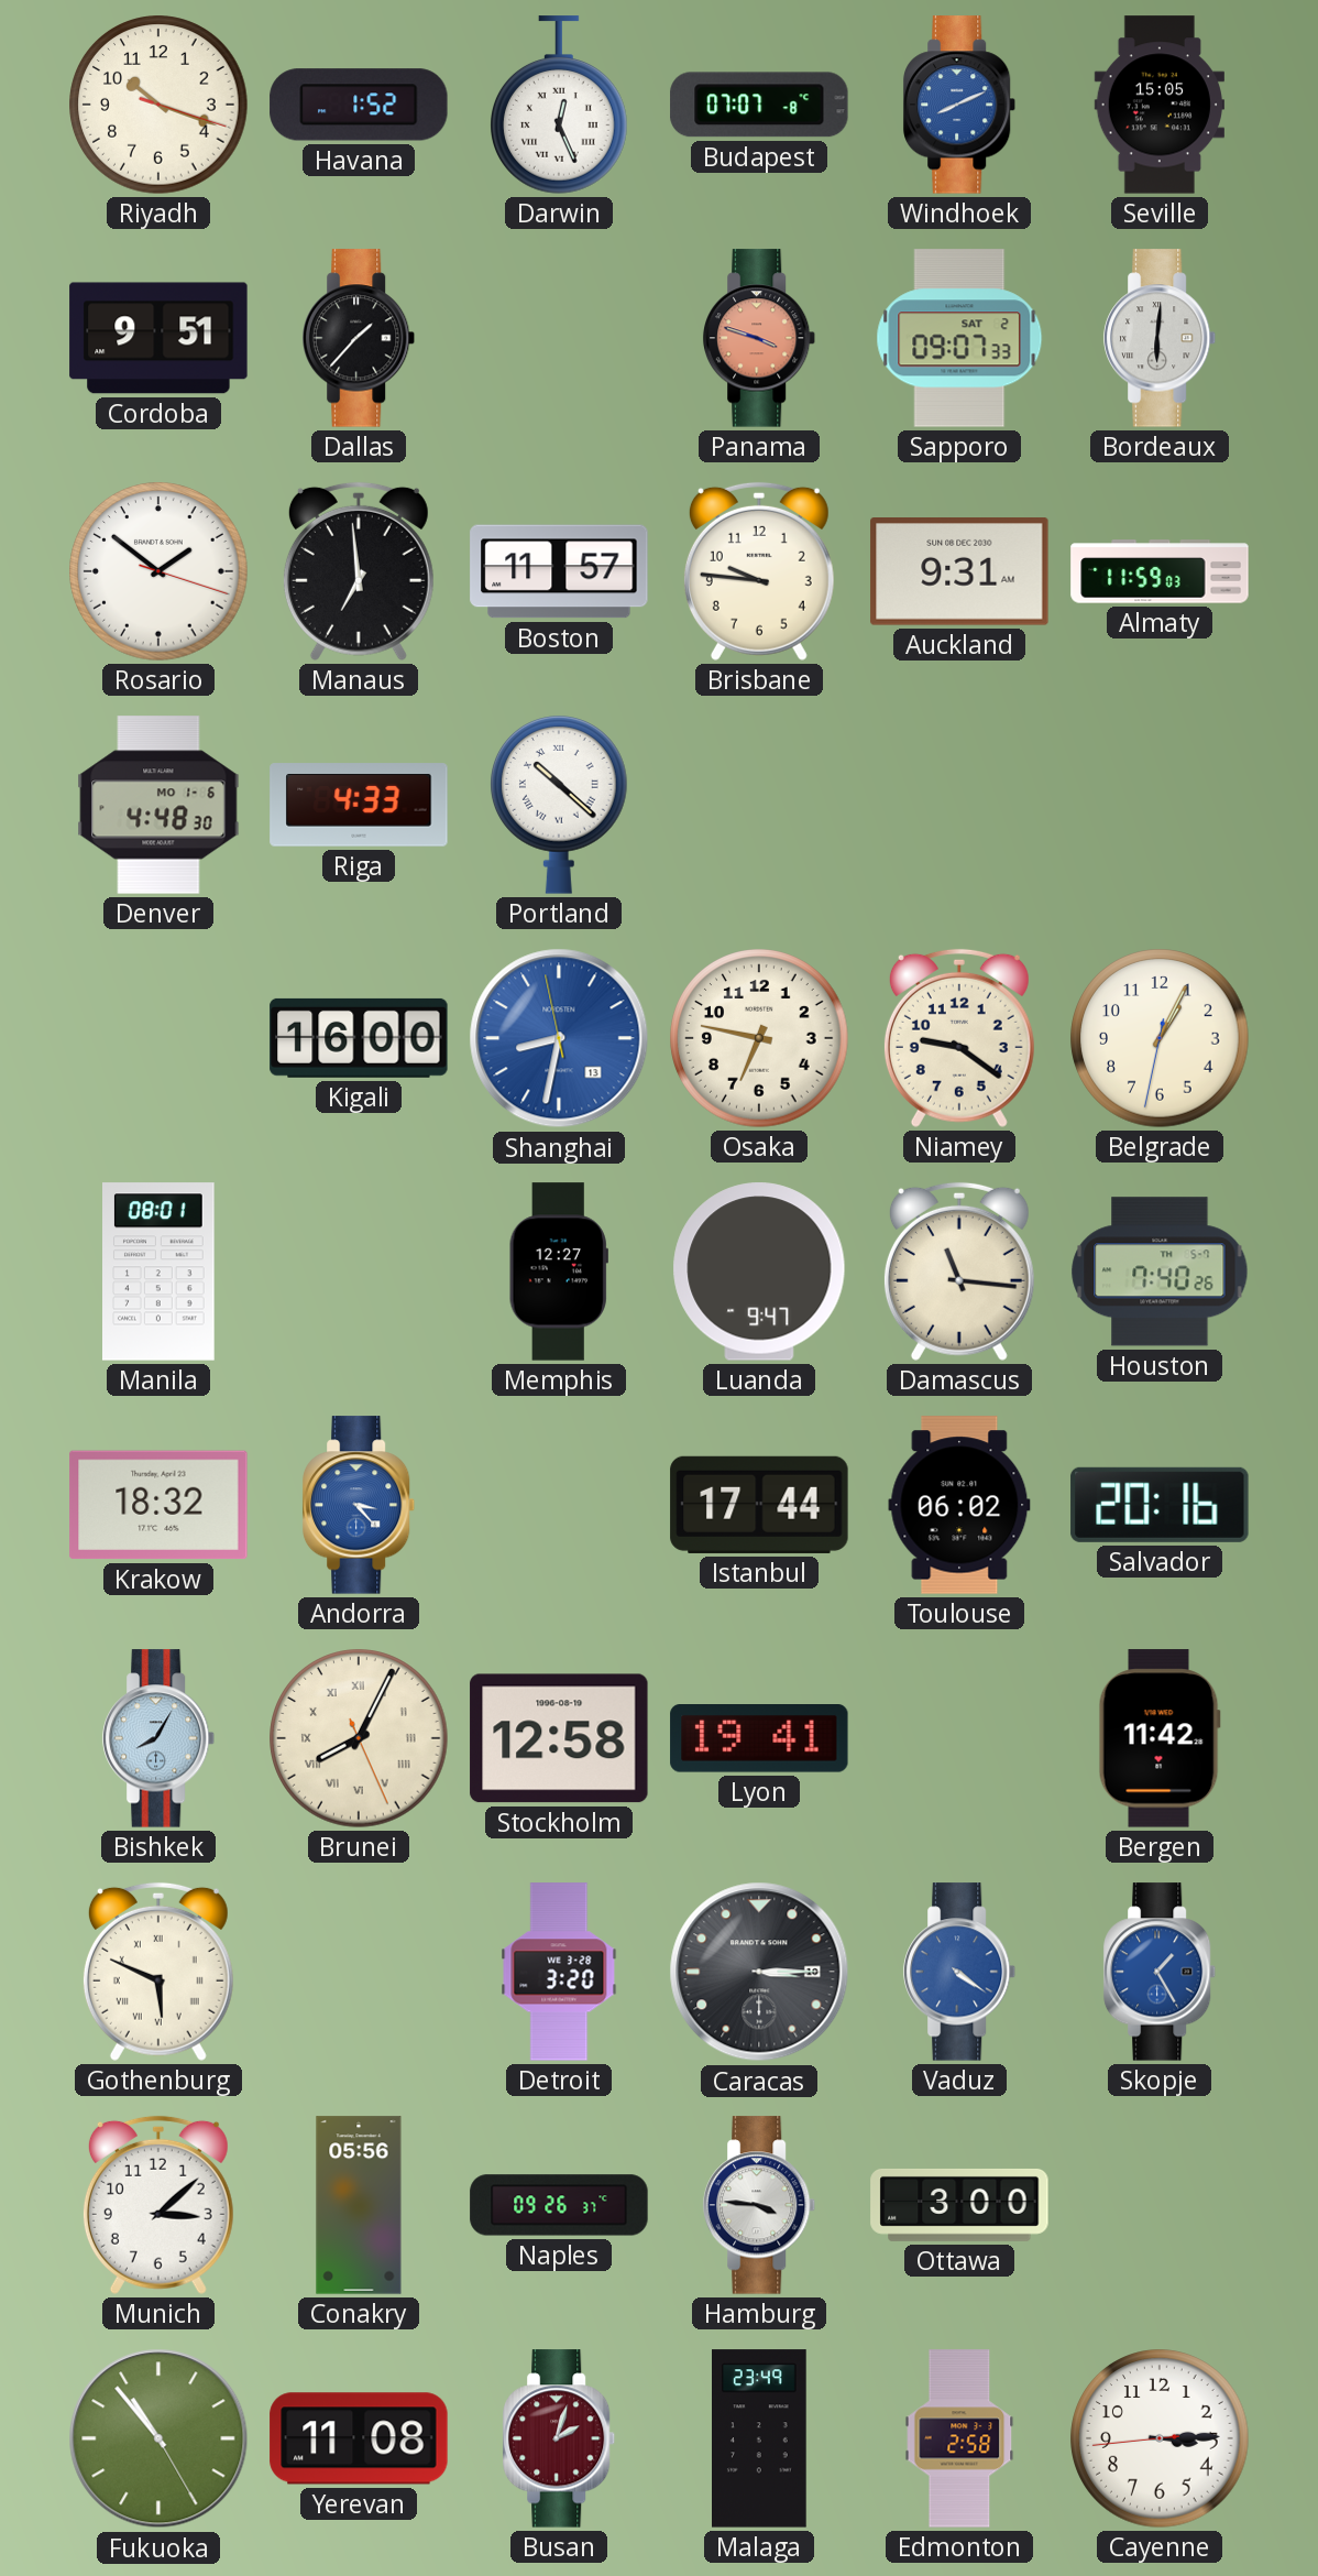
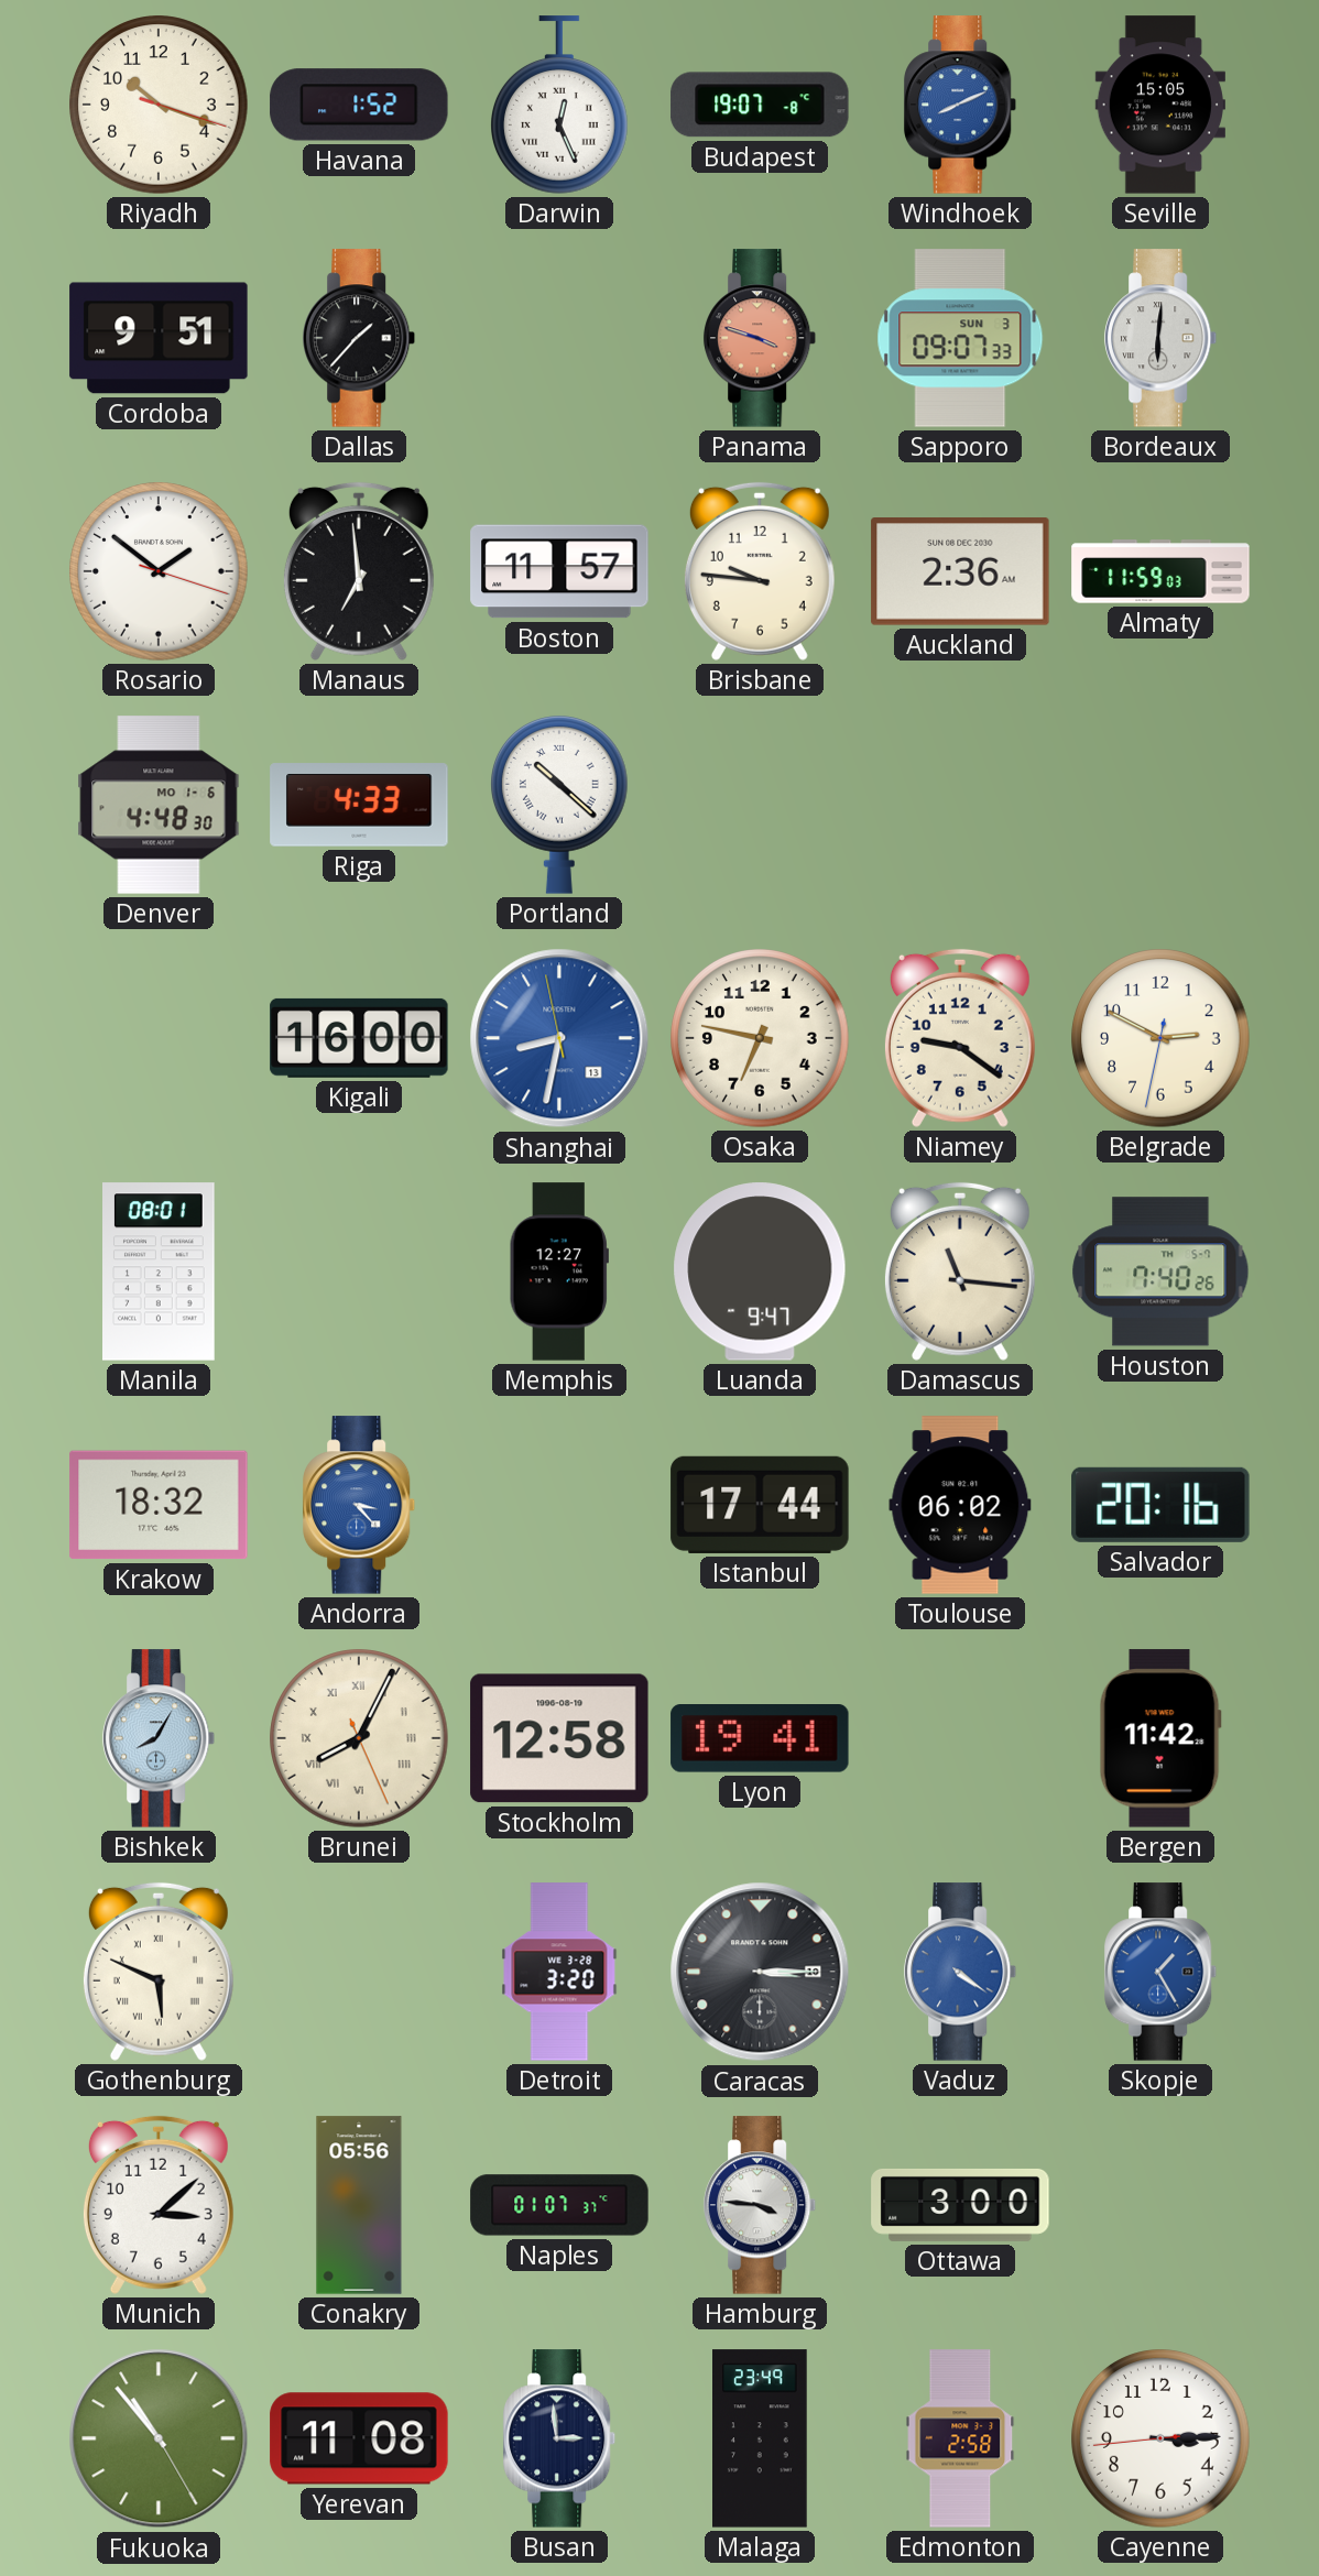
Budapest: 07:07 -> 19:07 (760, 105)
Sapporo date: SAT 2 -> SUN 3 (960, 338)
Auckland: 9:31 -> 2:36 (960, 571)
Belgrade: 1:04 -> 2:49 (1160, 1038)
Naples: 09:26 -> 01:07 (559, 2205)
Busan: 2:03 -> 2:59 (559, 2438)
Busan dial: burgundy -> navy (559, 2438)
